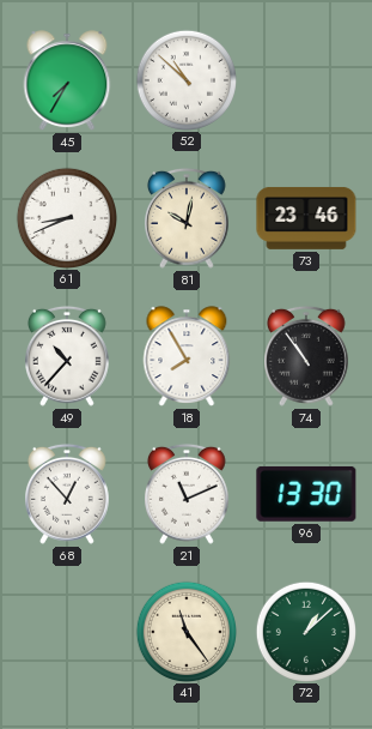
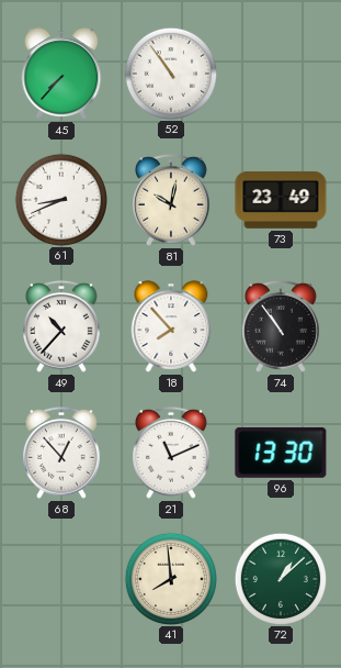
45: 7:35 -> 7:37 (61, 74)
52: 10:52 -> 10:54 (170, 73)
73: 23:46 -> 23:49 (281, 200)
18: 7:55 -> 7:53 (171, 326)
41: 11:24 -> 7:59 (170, 578)
